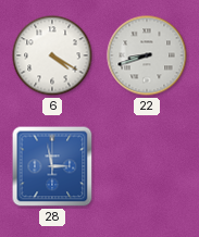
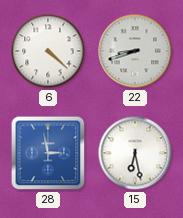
6: 4:20 -> 4:22 (48, 51)
15: none -> 6:28 (135, 153)
